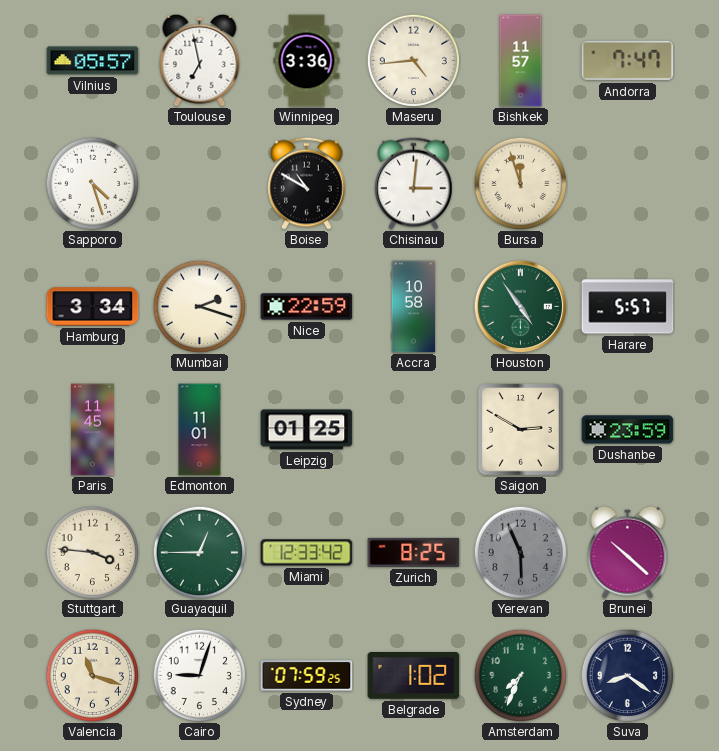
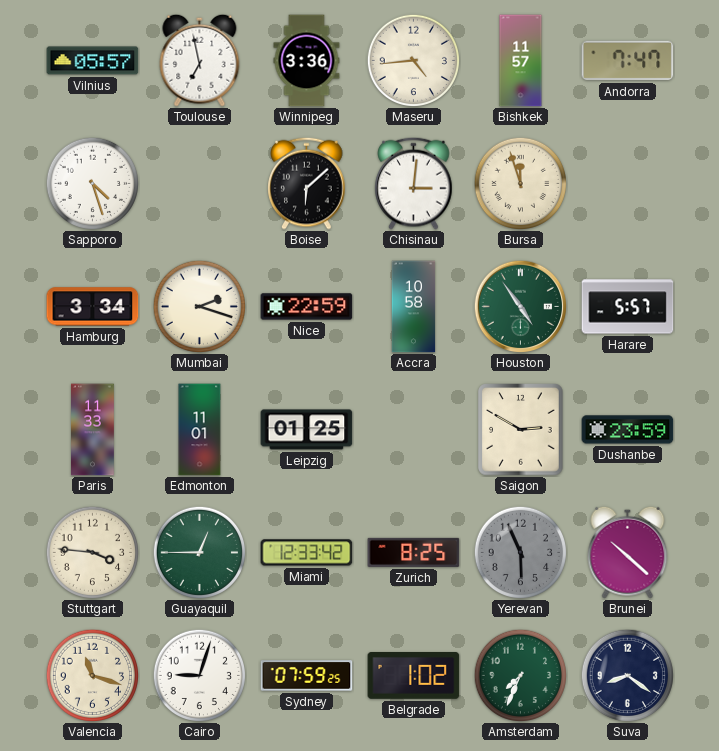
Boise: 10:50 -> 6:08 (307, 183)
Paris: 11:45 -> 11:33 (93, 430)
